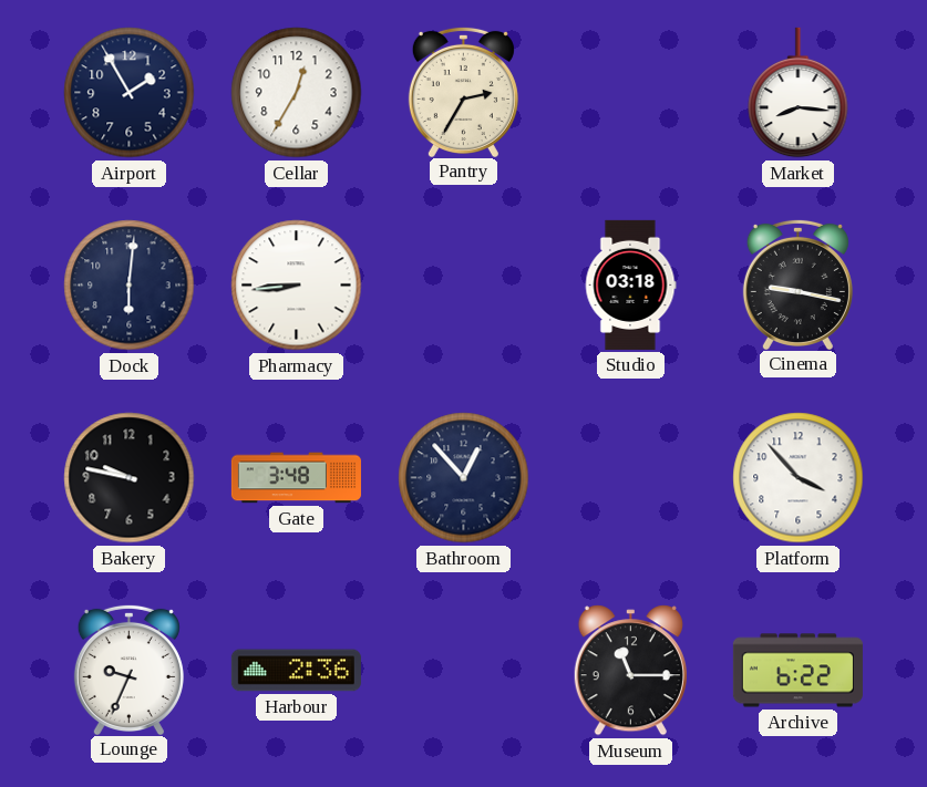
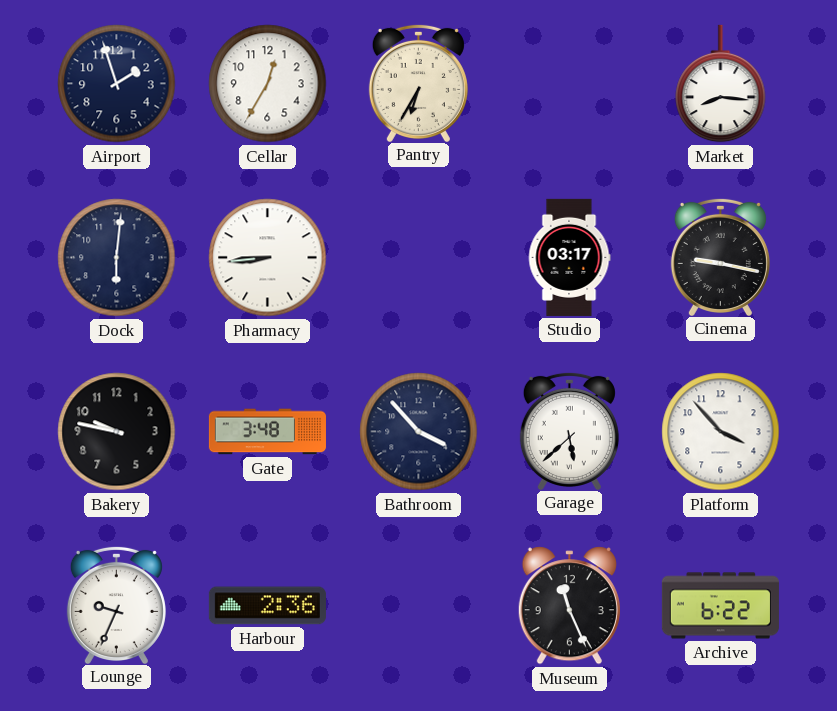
Airport: 1:55 -> 1:57 (117, 84)
Pantry: 2:35 -> 6:35 (418, 82)
Studio: 03:18 -> 03:17 (569, 257)
Bathroom: 12:53 -> 3:53 (419, 432)
Garage: none -> 5:38 (569, 430)
Museum: 11:15 -> 11:26 (569, 606)
